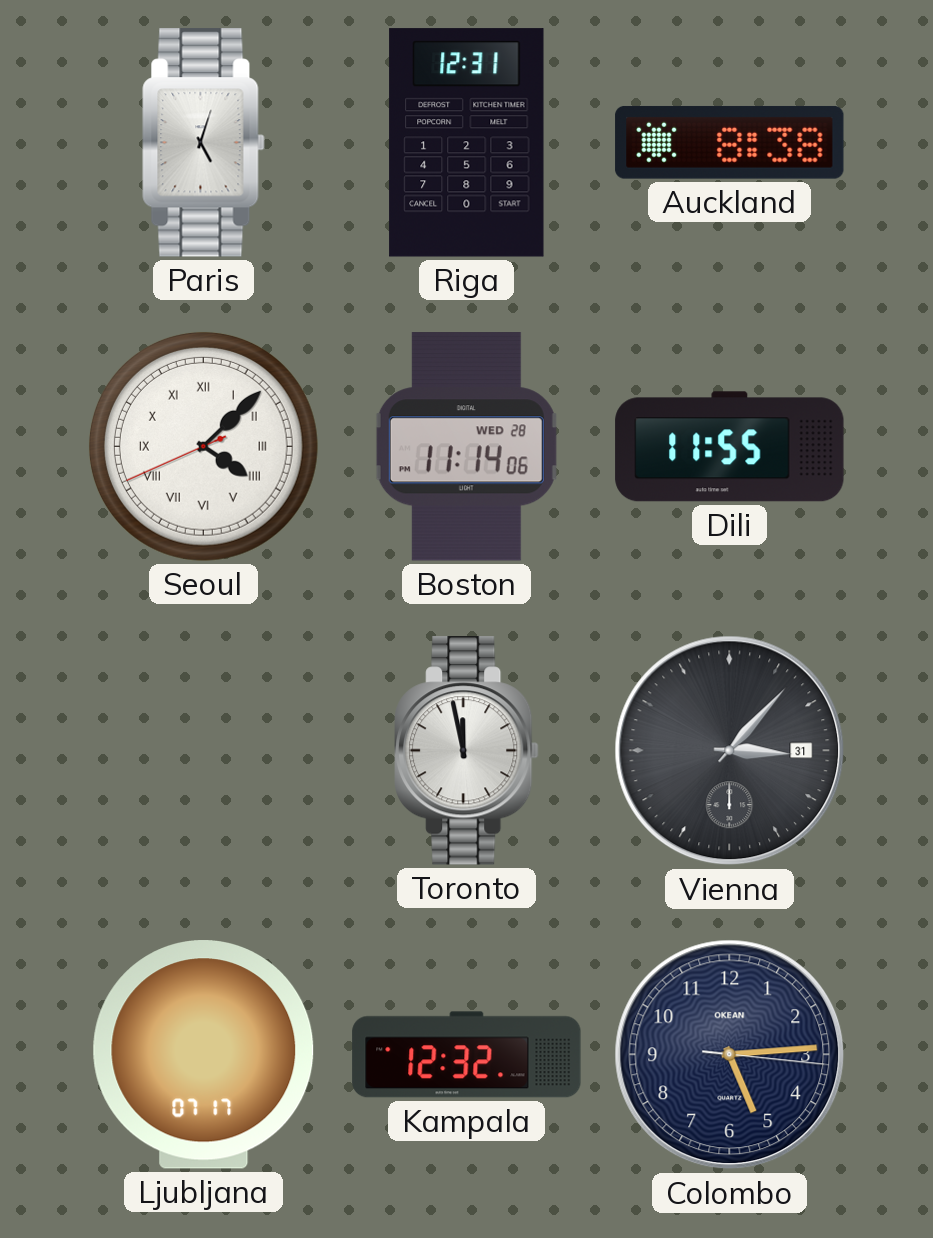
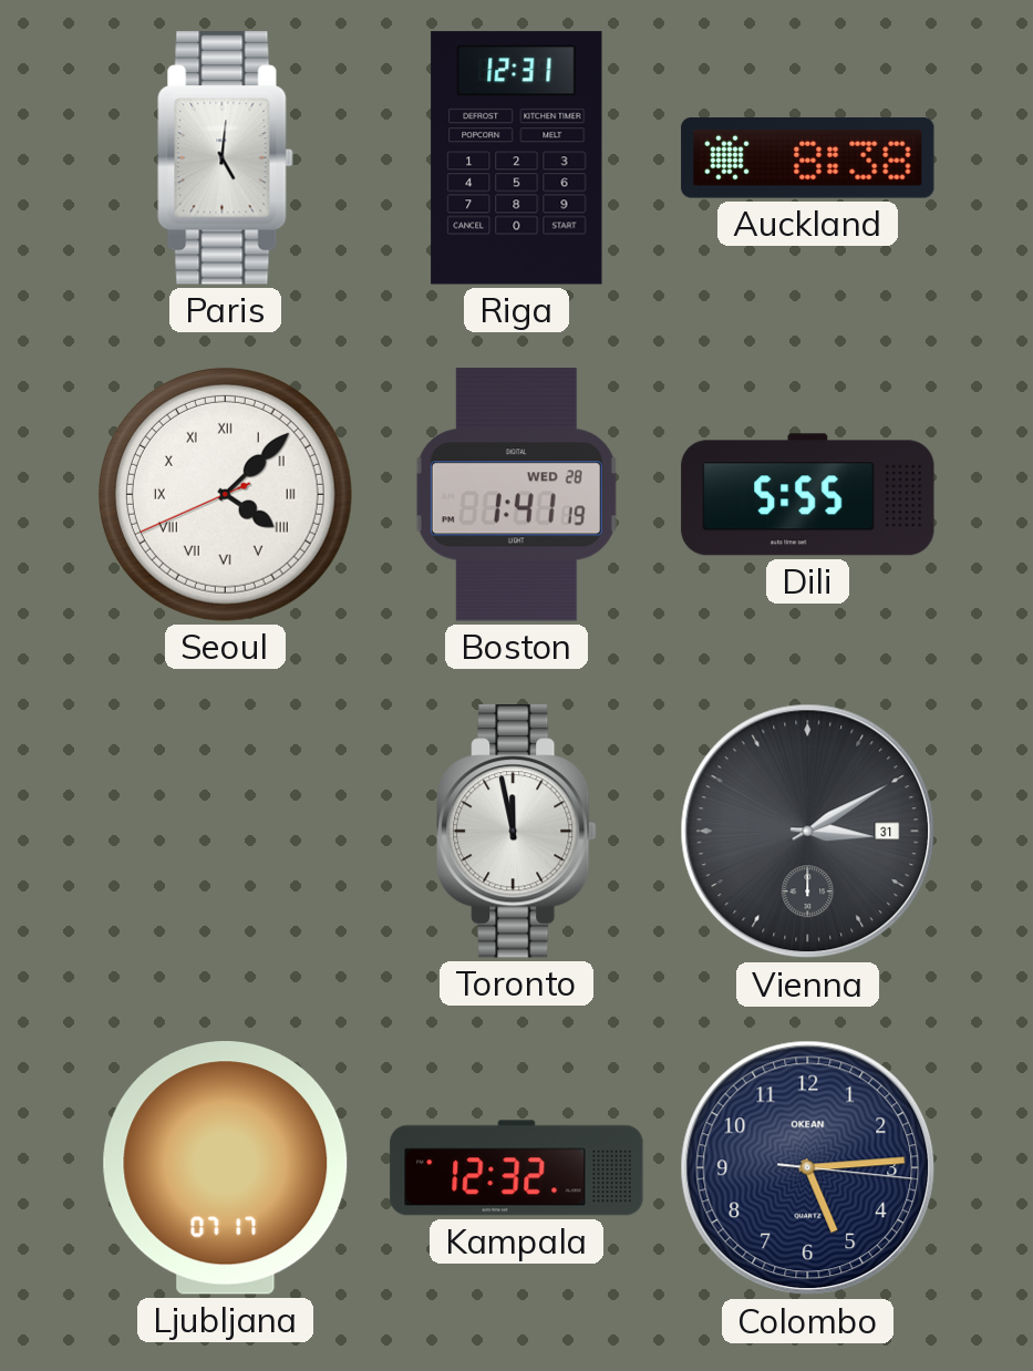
Paris: 5:03 -> 5:01 (226, 158)
Boston: 11:14 -> 1:41 (516, 495)
Dili: 11:55 -> 5:55 (808, 495)
Vienna: 3:07 -> 3:10 (808, 832)
